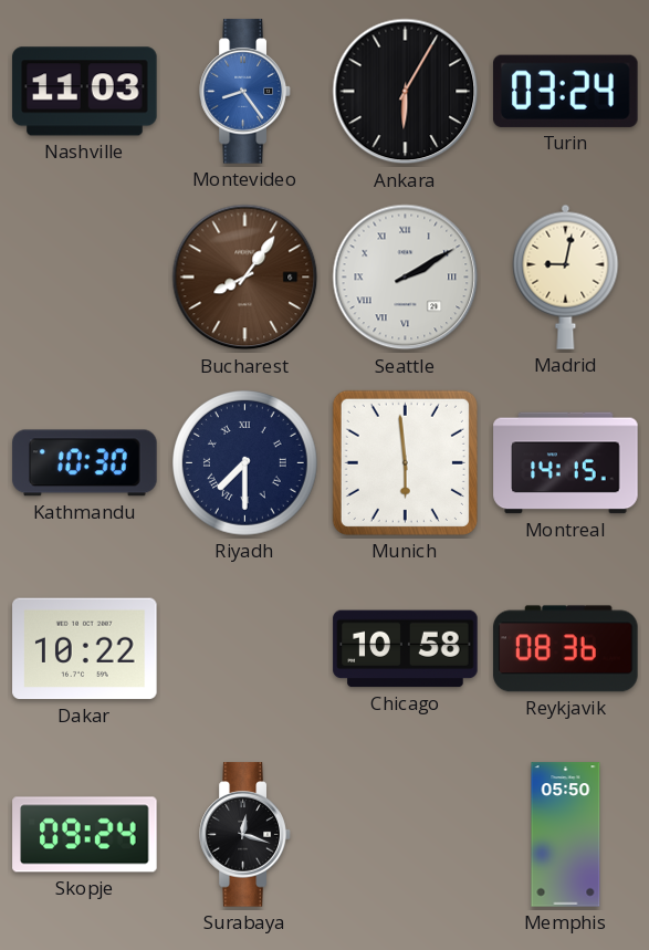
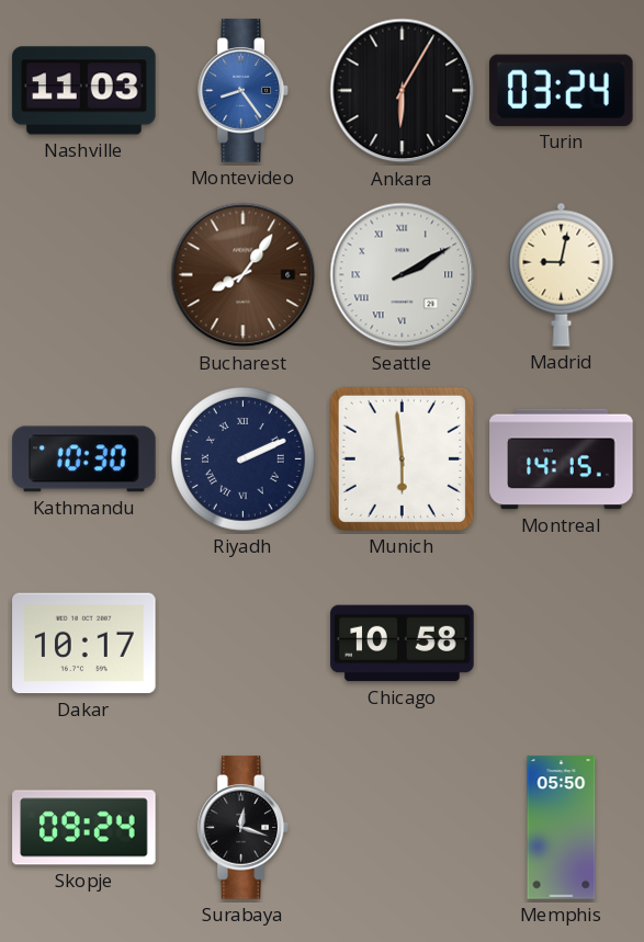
Riyadh: 7:30 -> 2:11 (244, 459)
Dakar: 10:22 -> 10:17 (84, 644)
Reykjavik: 08:36 -> none (566, 649)
